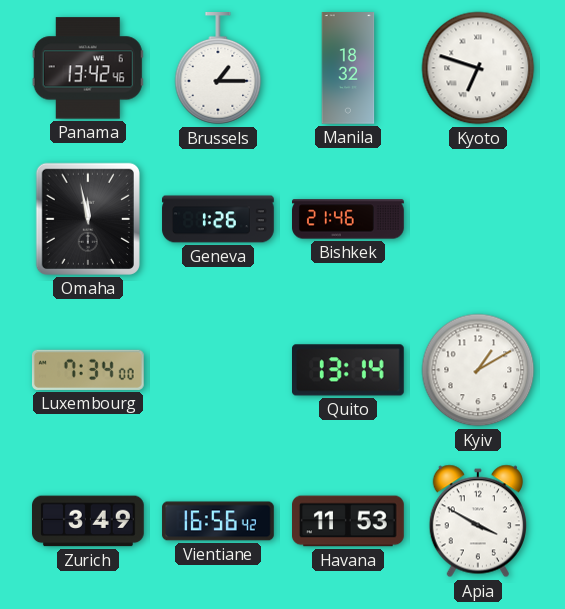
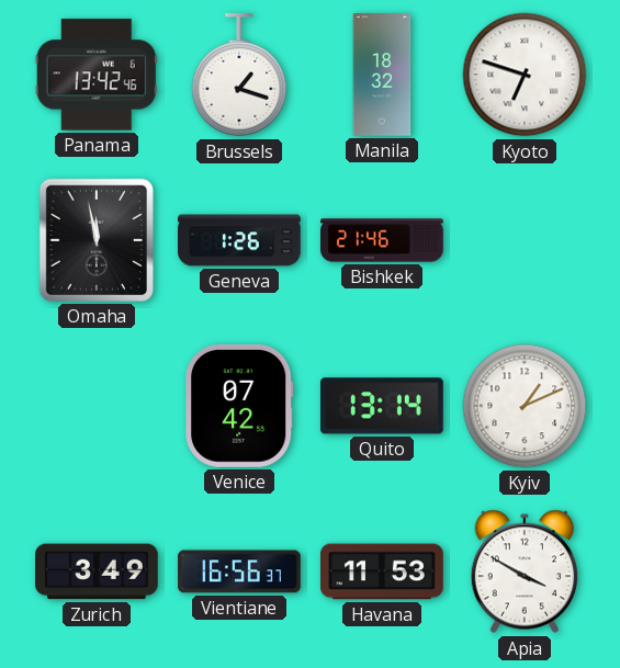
Brussels: 1:15 -> 1:18 (239, 76)
Luxembourg: 7:34 -> none (88, 370)
Venice: none -> 07:42 (239, 406)
Kyiv: 1:10 -> 1:11 (525, 406)
Vientiane: 16:56:42 -> 16:56:37 (239, 571)
